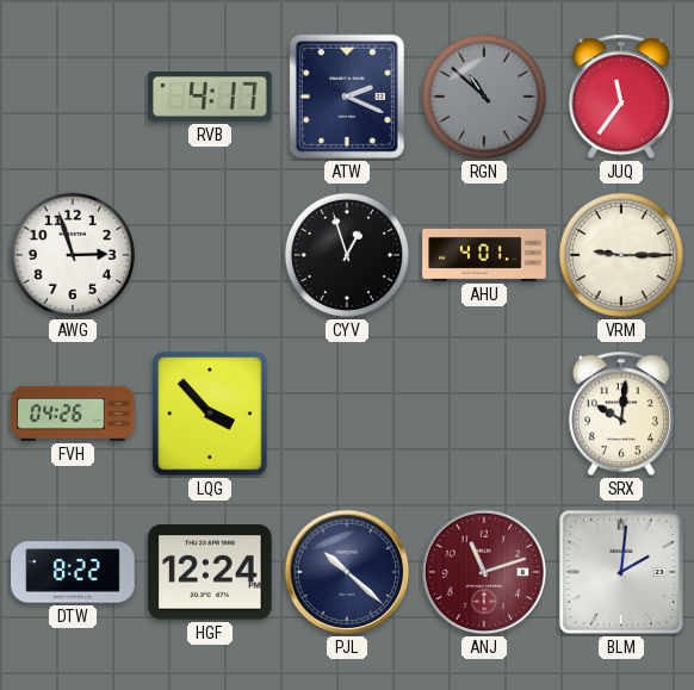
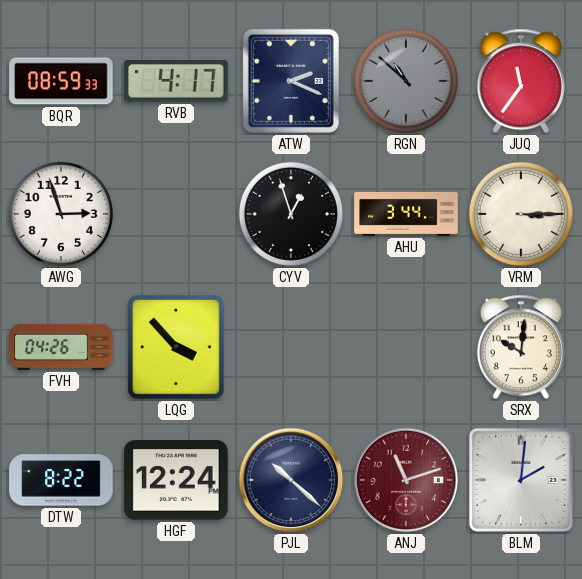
BQR: none -> 08:59 (61, 81)
AHU: 4:01 -> 3:44 (406, 214)
VRM: 9:15 -> 3:15 (521, 214)
